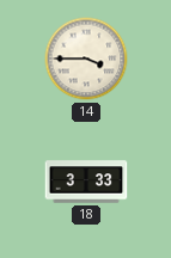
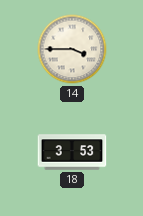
18: 3:33 -> 3:53 (72, 152)
